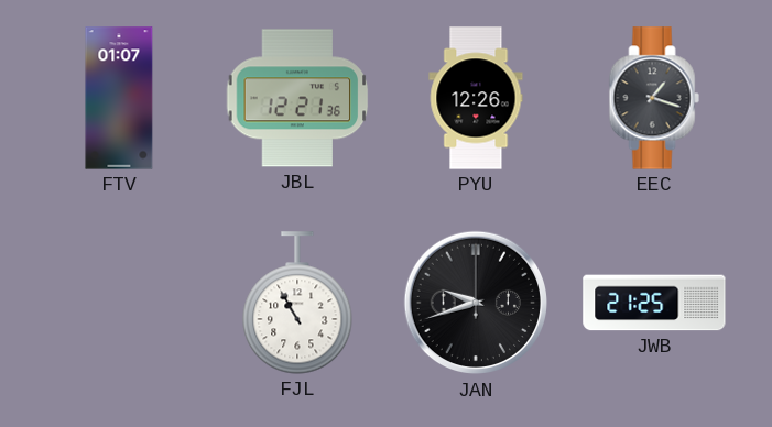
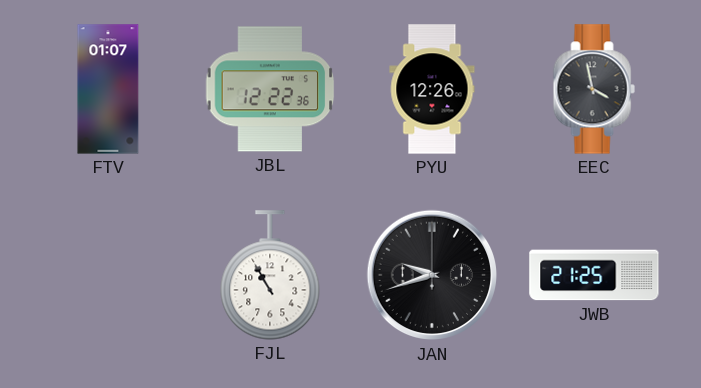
JBL: 12:21 -> 12:22 (270, 89)
EEC: 1:18 -> 3:58 (594, 89)
